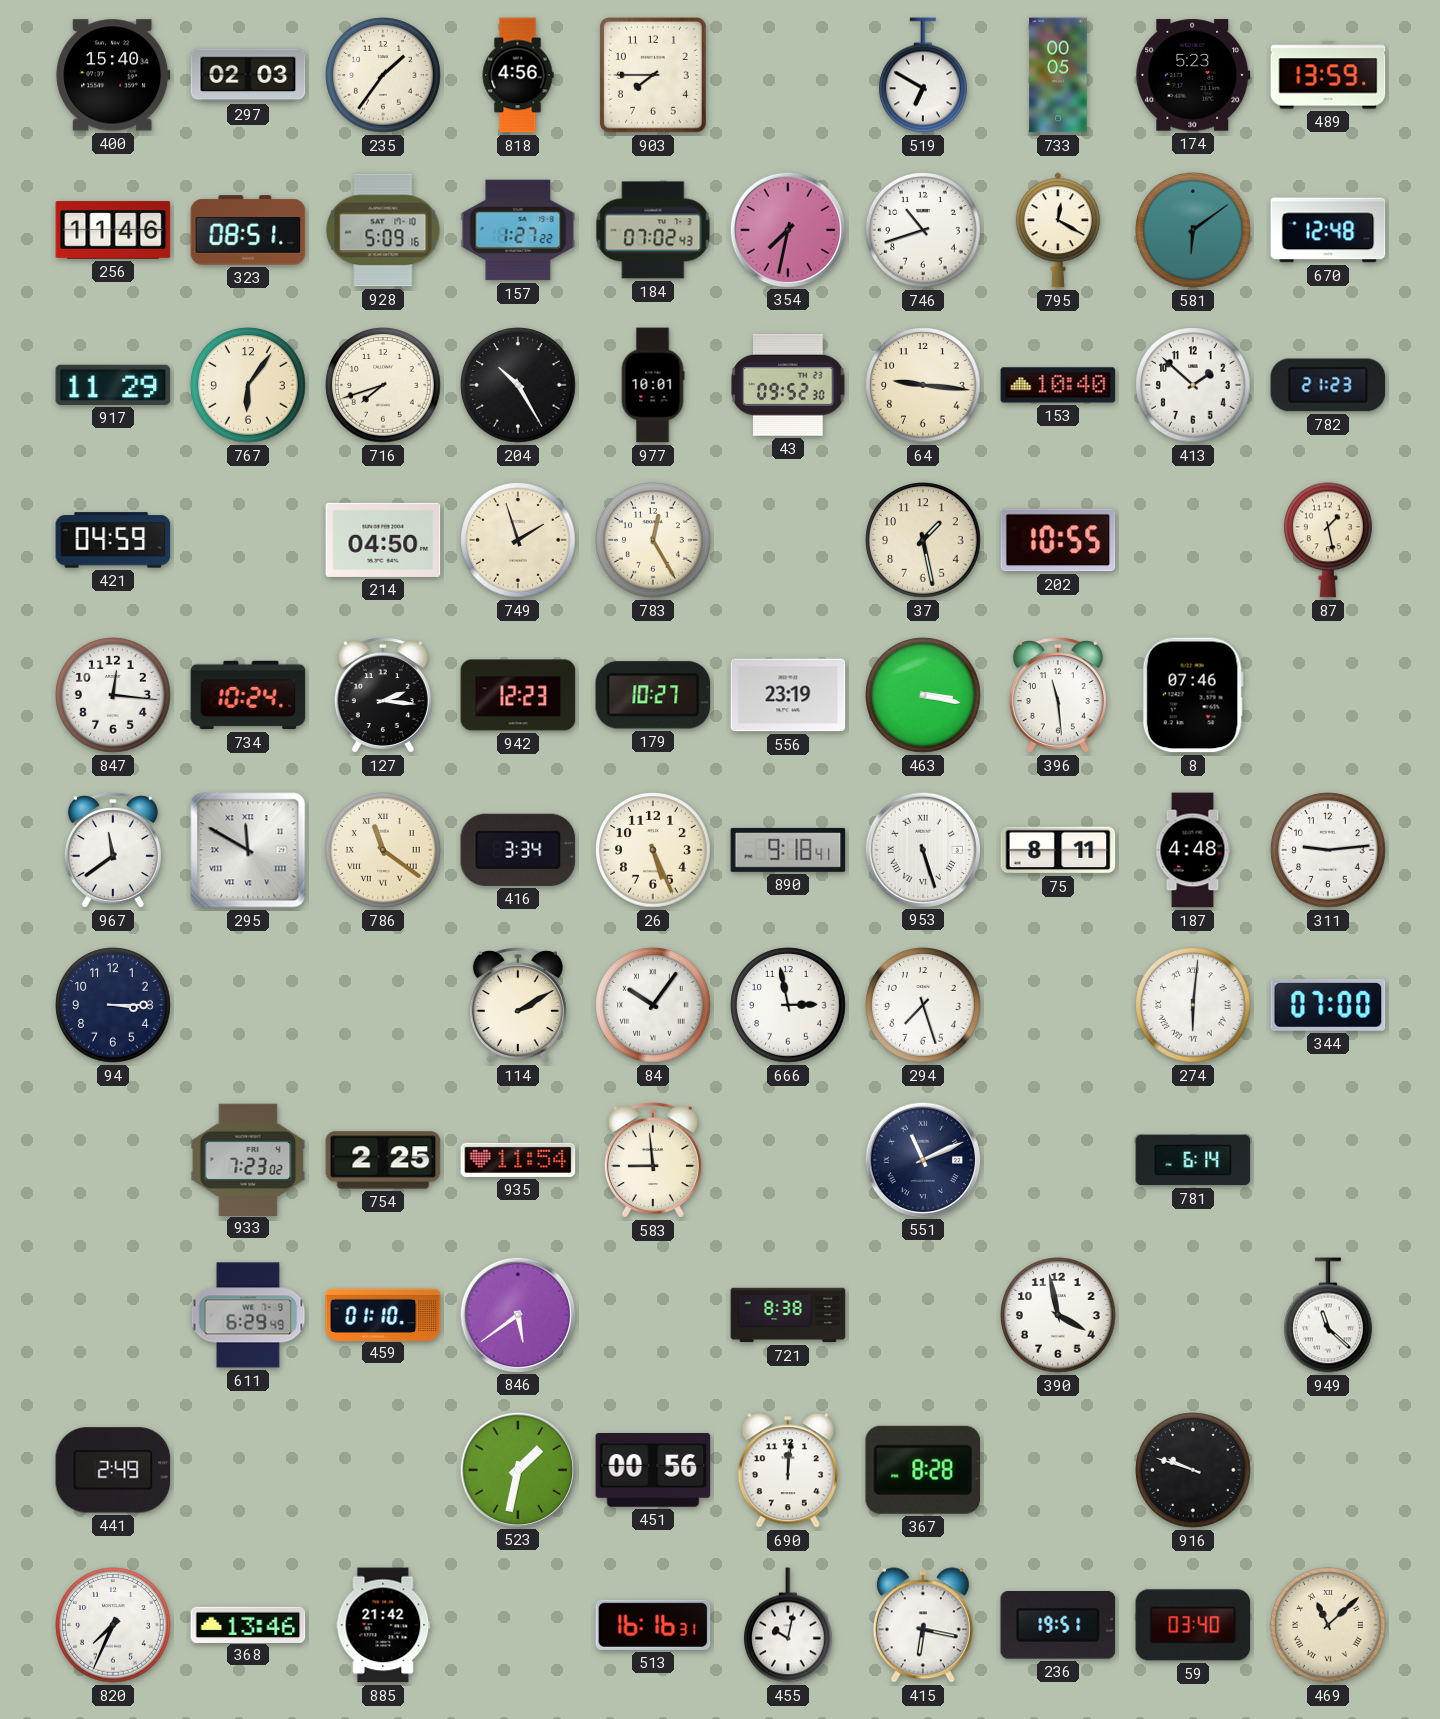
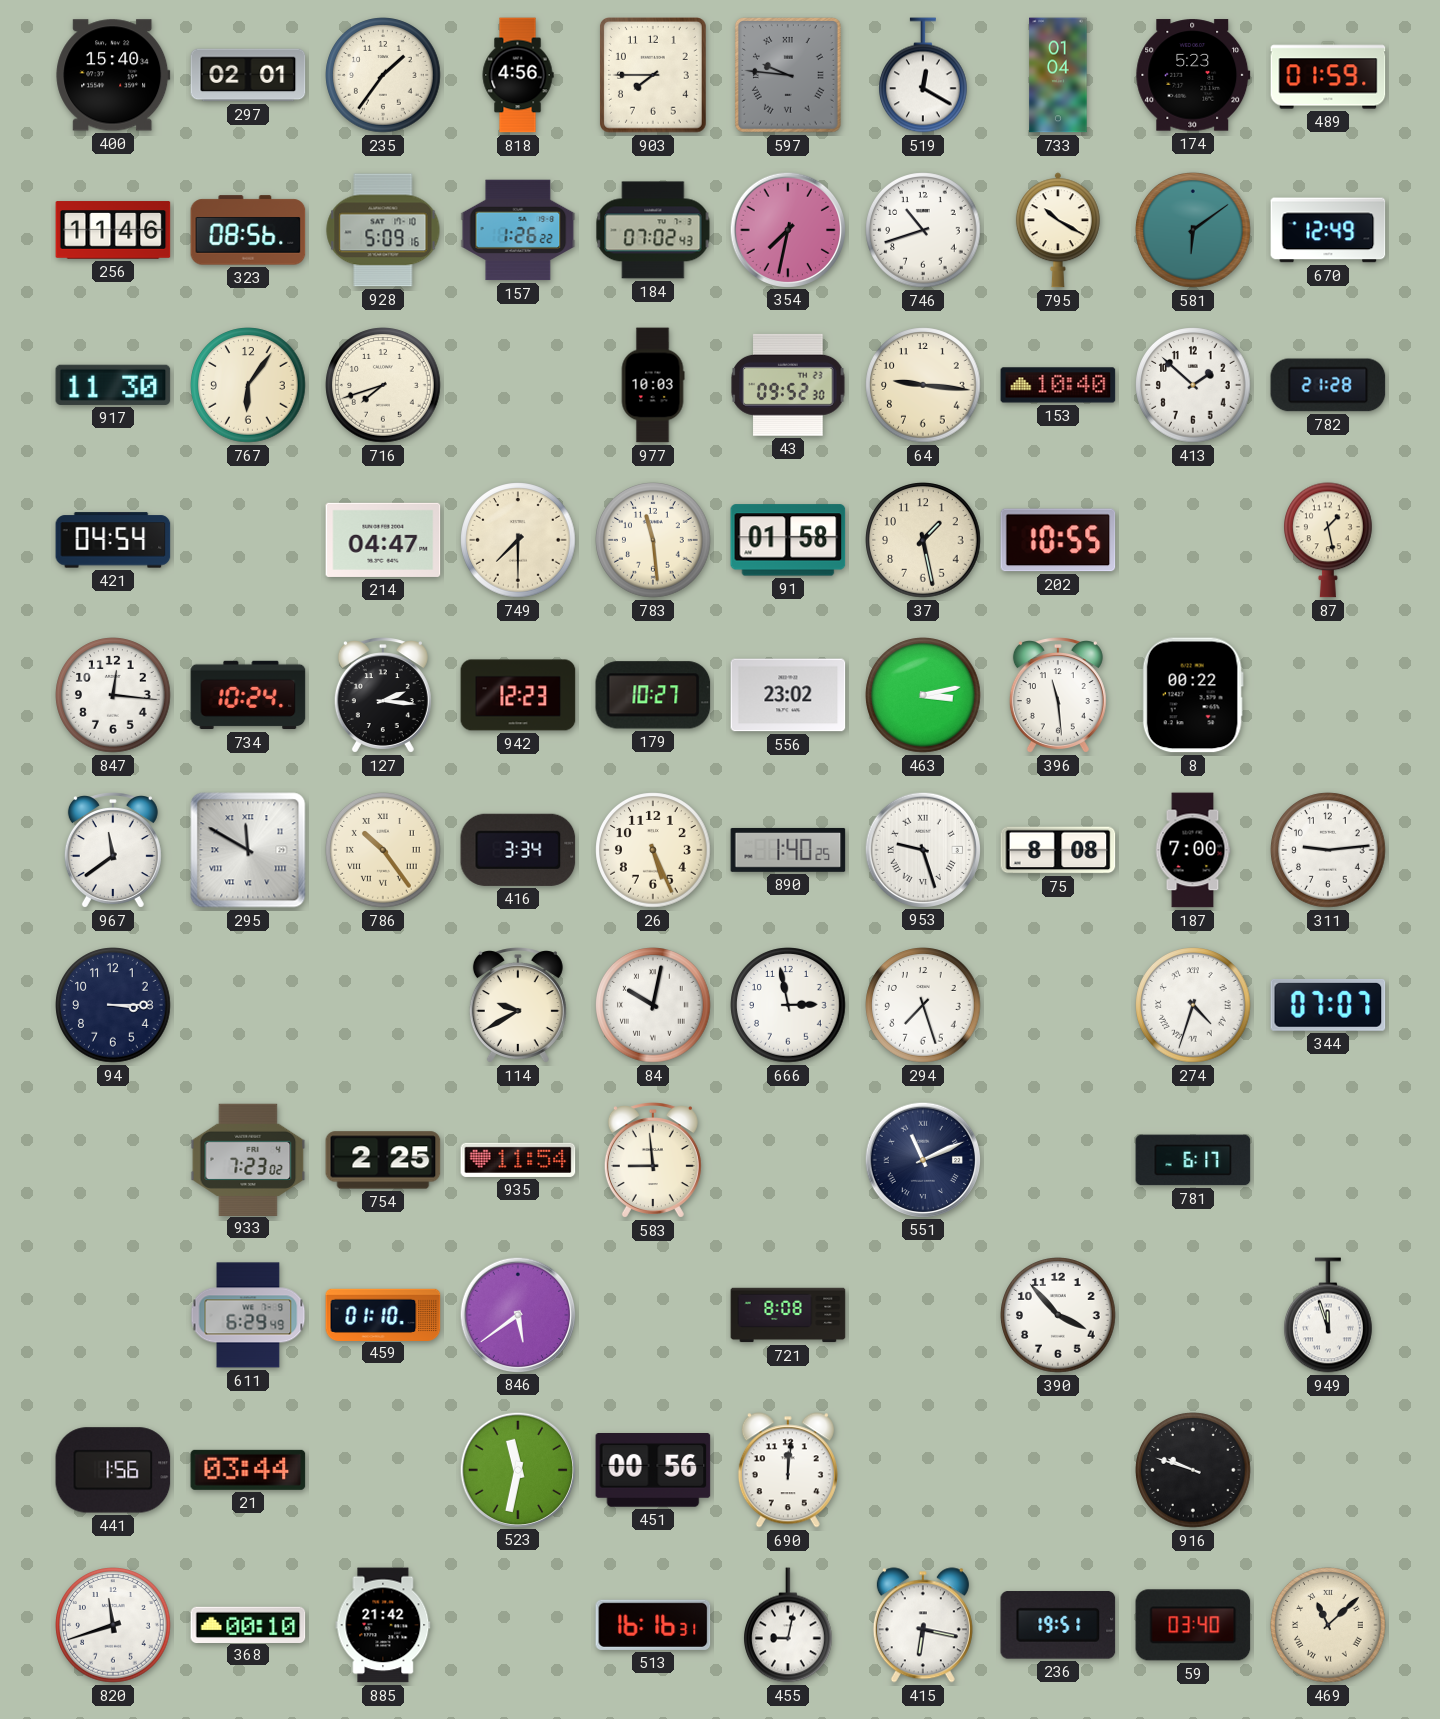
297: 02:03 -> 02:01 (248, 75)
597: none -> 9:46 (788, 76)
519: 6:50 -> 12:20 (924, 75)
733: 00:05 -> 01:04 (1058, 75)
489: 13:59 -> 01:59 (1328, 75)
323: 08:51 -> 08:56 (248, 230)
157: 1:27 -> 1:26 (518, 230)
795: 12:20 -> 10:20 (1058, 230)
670: 12:48 -> 12:49 (1328, 230)
917: 11:29 -> 11:30 (113, 385)
204: 10:25 -> none (518, 385)
977: 10:01 -> 10:03 (653, 385)
782: 21:23 -> 21:28 (1328, 385)
421: 04:59 -> 04:54 (113, 540)
214: 04:50 -> 04:47 (383, 540)
749: 1:57 -> 7:30 (518, 540)
783: 12:25 -> 11:29 (653, 540)
91: none -> 01:58 (788, 540)
556: 23:19 -> 23:02 (788, 695)
463: 3:17 -> 3:13 (923, 695)
8: 07:46 -> 00:22 (1193, 695)
786: 11:21 -> 10:24 (383, 850)
890: 9:18 -> 1:40 (788, 850)
953: 5:27 -> 9:27 (922, 849)
75: 8:11 -> 8:08 (1058, 850)
187: 4:48 -> 7:00 (1193, 850)
114: 2:10 -> 9:40 (518, 1005)
84: 10:06 -> 10:02 (653, 1005)
274: 6:01 -> 4:33 (1193, 1005)
344: 07:00 -> 07:07 (1328, 1005)
781: 6:14 -> 6:17 (1193, 1160)
721: 8:38 -> 8:08 (788, 1315)
390: 3:58 -> 3:53 (1058, 1315)
949: 11:22 -> 11:57 (1329, 1315)
441: 2:49 -> 1:56 (113, 1470)
21: none -> 03:44 (248, 1470)
523: 1:32 -> 11:32 (517, 1469)
367: 8:28 -> none (923, 1470)
820: 7:34 -> 11:42 (113, 1625)
368: 13:46 -> 00:10 (248, 1624)
455: 10:02 -> 9:02 (789, 1625)
